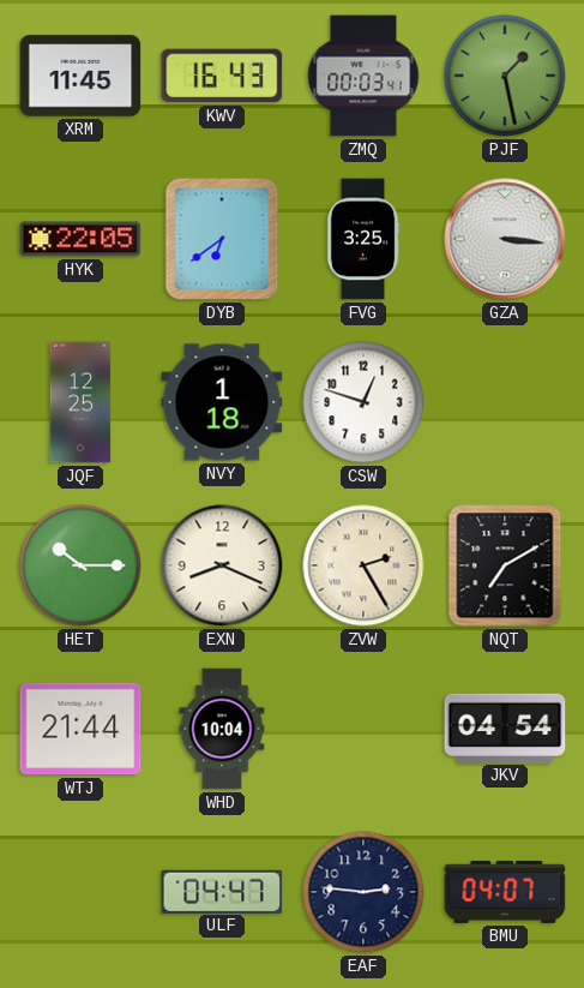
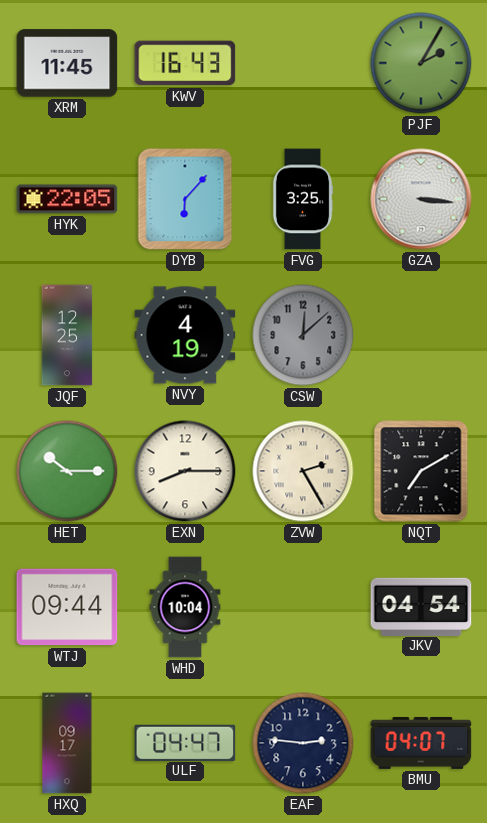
ZMQ: 00:03 -> none (363, 76)
PJF: 1:28 -> 2:05 (421, 63)
DYB: 6:39 -> 6:07 (185, 199)
NVY: 1:18 -> 4:19 (185, 335)
CSW: 12:48 -> 12:08 (303, 335)
CSW dial: white -> grey (303, 335)
EXN: 8:19 -> 8:15 (185, 471)
WTJ: 21:44 -> 09:44 (67, 607)
HXQ: none -> 09:17 (67, 743)
